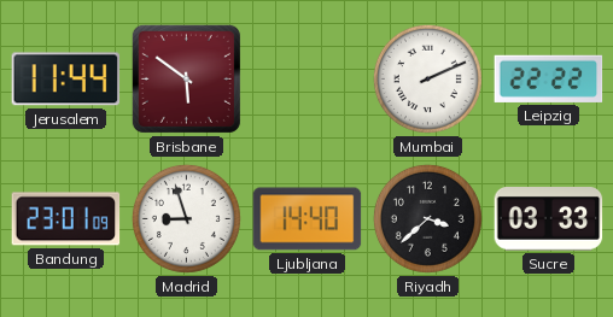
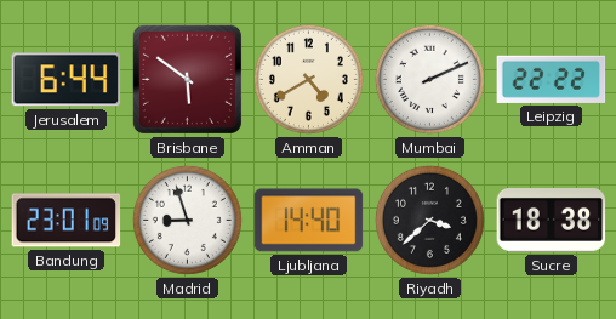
Jerusalem: 11:44 -> 6:44 (67, 80)
Amman: none -> 4:40 (308, 79)
Sucre: 03:33 -> 18:38 (552, 221)
